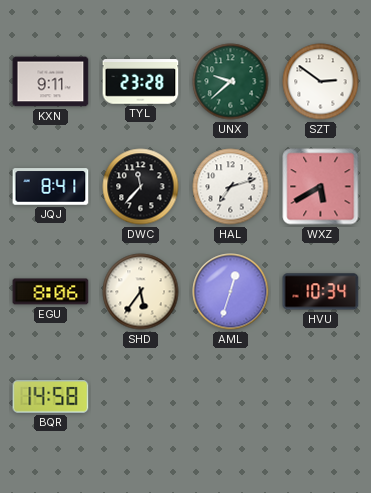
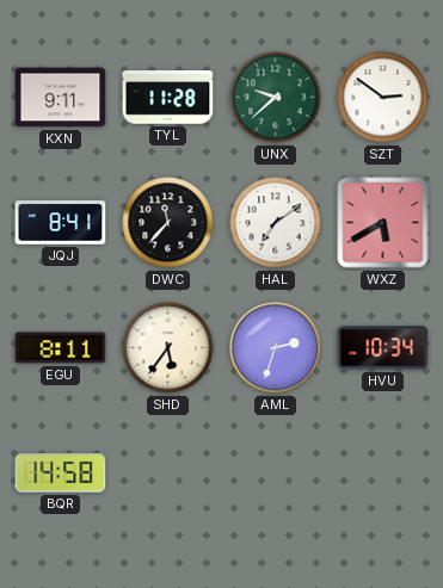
TYL: 23:28 -> 11:28 (168, 98)
HAL: 7:12 -> 7:09 (276, 223)
EGU: 8:06 -> 8:11 (61, 348)
AML: 12:33 -> 2:33 (276, 348)
